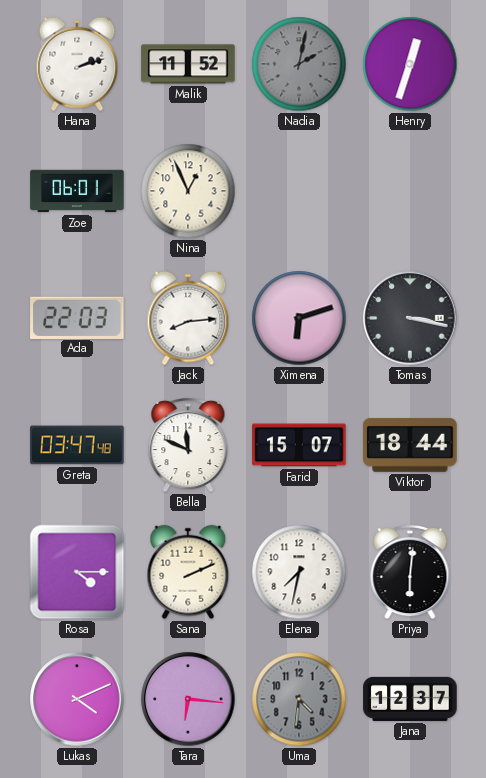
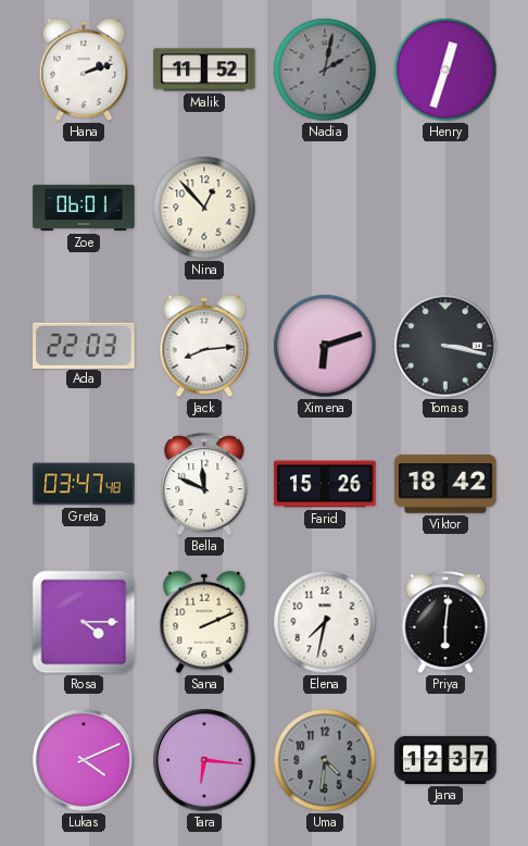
Nina: 12:56 -> 12:53 (204, 208)
Farid: 15:07 -> 15:26 (325, 484)
Viktor: 18:44 -> 18:42 (445, 485)
